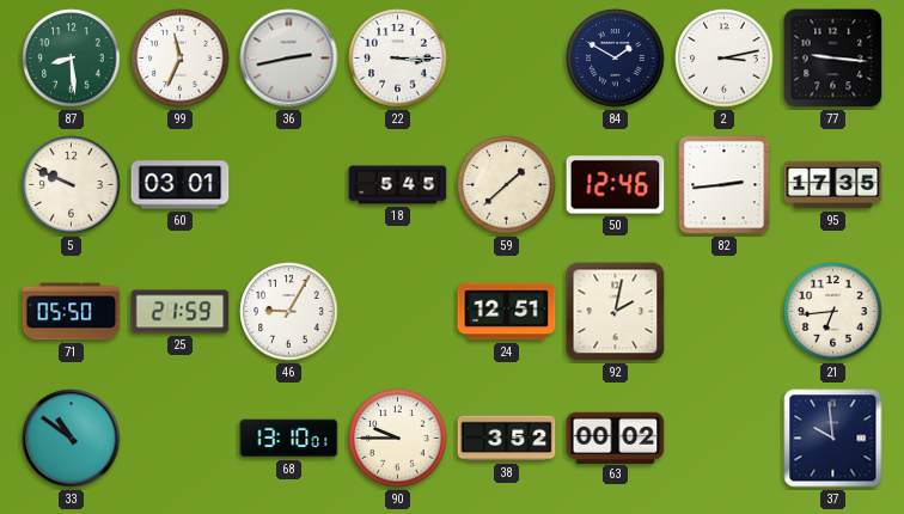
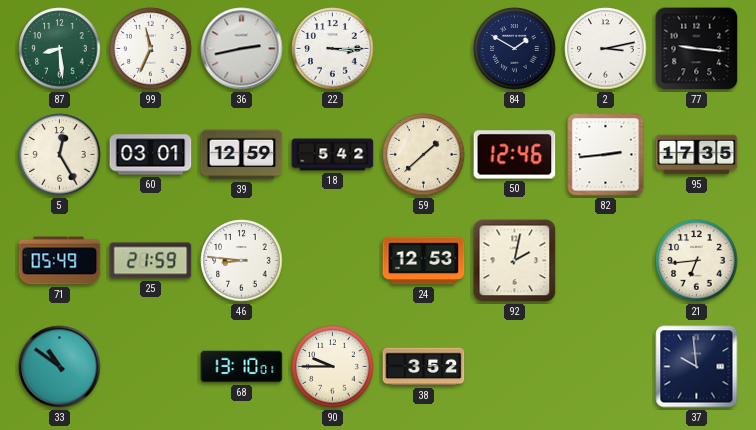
5: 9:49 -> 12:25 (60, 155)
39: none -> 12:59 (242, 155)
18: 5:45 -> 5:42 (333, 155)
71: 05:50 -> 05:49 (60, 261)
46: 9:05 -> 8:46 (242, 261)
24: 12:51 -> 12:53 (424, 261)
63: 00:02 -> none (616, 437)
